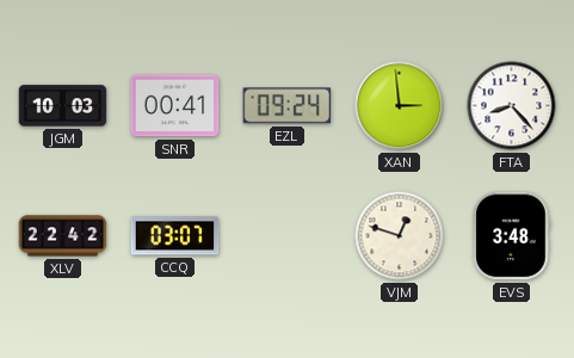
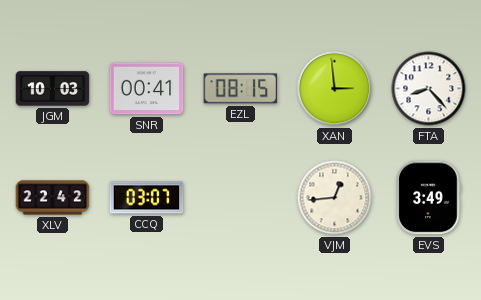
EZL: 09:24 -> 08:15 (241, 89)
VJM: 12:48 -> 12:44 (335, 198)
EVS: 3:48 -> 3:49 (428, 198)
